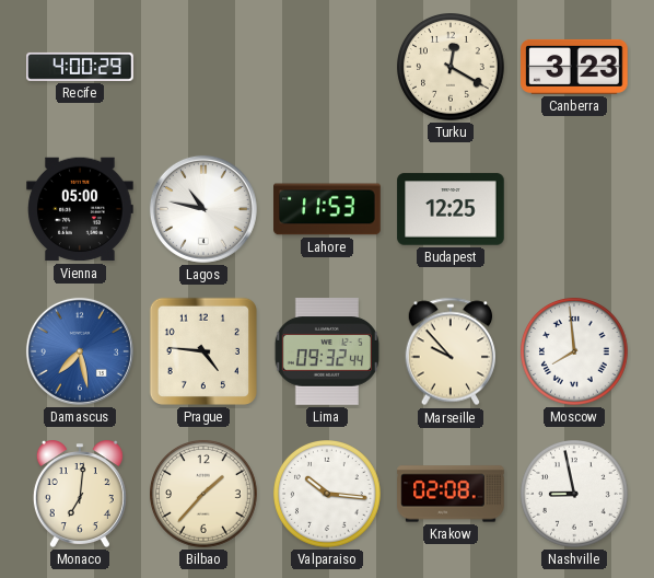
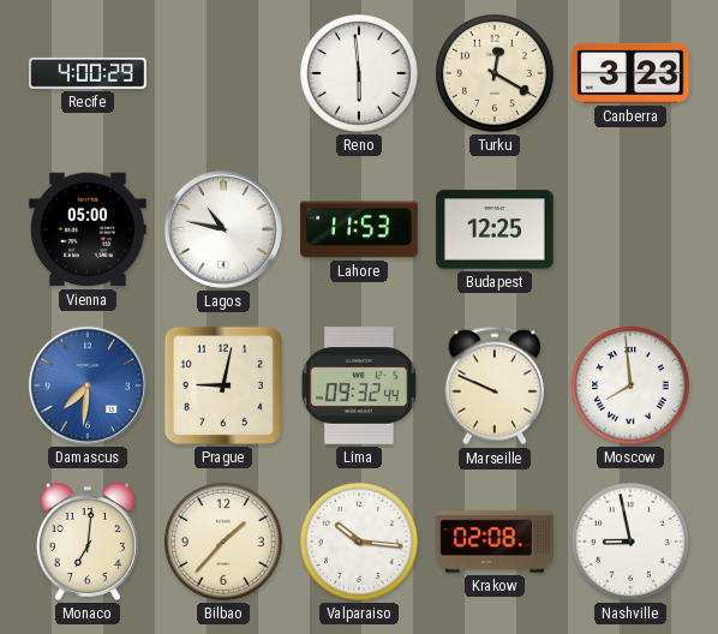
Reno: none -> 5:59 (360, 74)
Damascus: 7:28 -> 7:31 (88, 385)
Prague: 4:46 -> 9:02 (223, 385)
Marseille: 9:53 -> 9:49 (495, 385)
